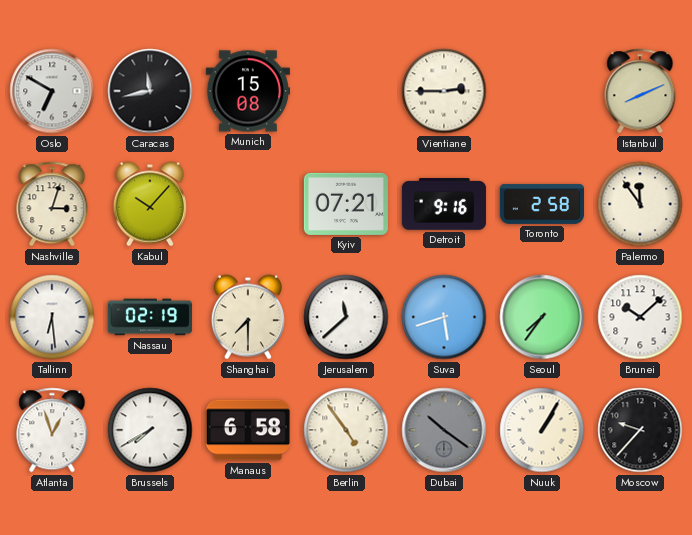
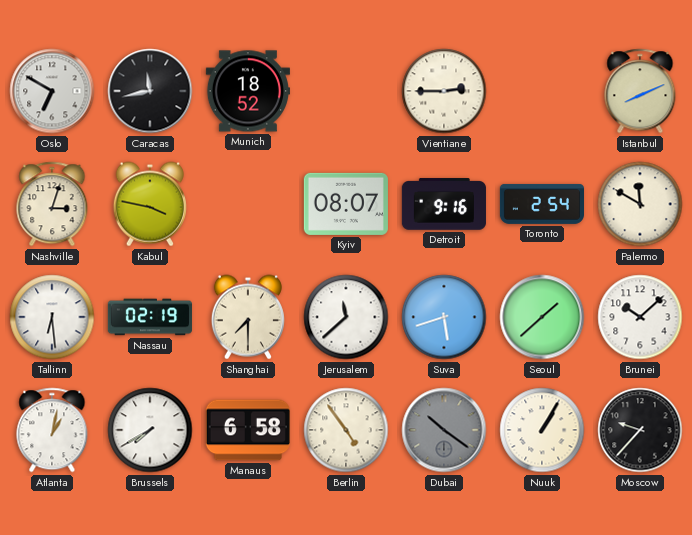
Munich: 15:08 -> 18:52 (248, 91)
Kabul: 10:07 -> 3:47 (150, 204)
Kyiv: 07:21 -> 08:07 (346, 204)
Toronto: 2:58 -> 2:54 (541, 204)
Palermo: 11:54 -> 11:50 (640, 204)
Seoul: 7:36 -> 1:38 (542, 317)
Atlanta: 12:57 -> 1:02 (52, 430)
